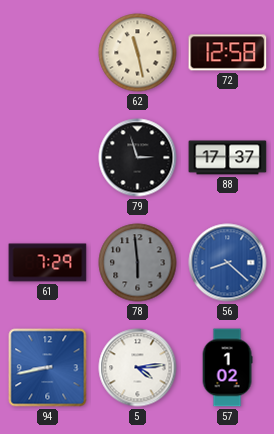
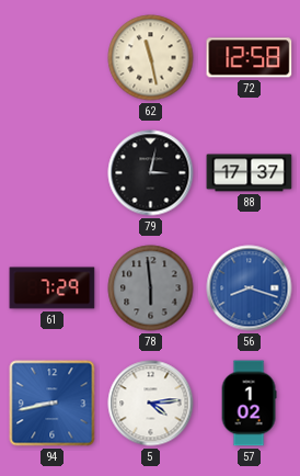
79: 2:57 -> 3:02 (151, 173)
56: 8:22 -> 8:18 (250, 288)
